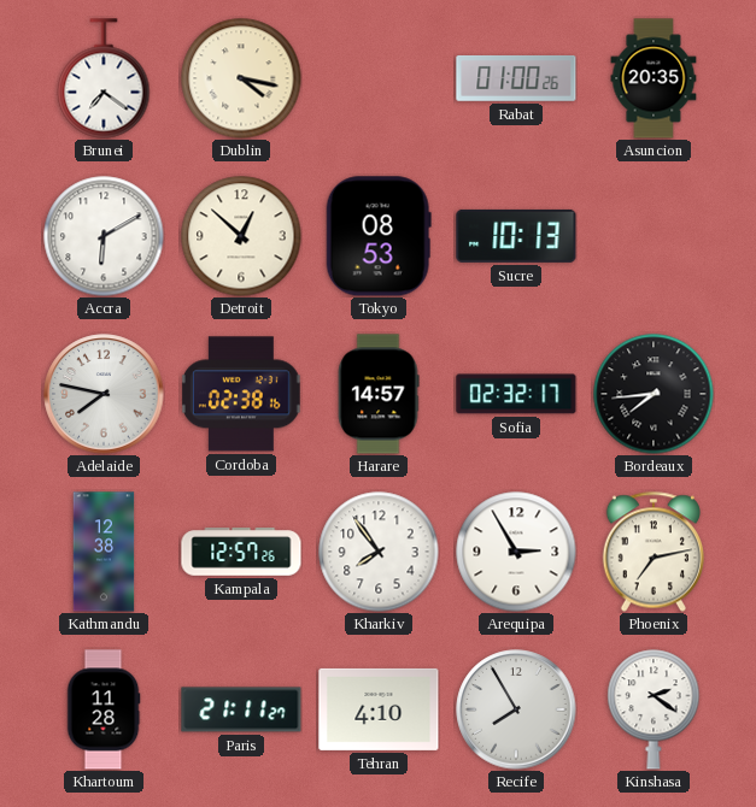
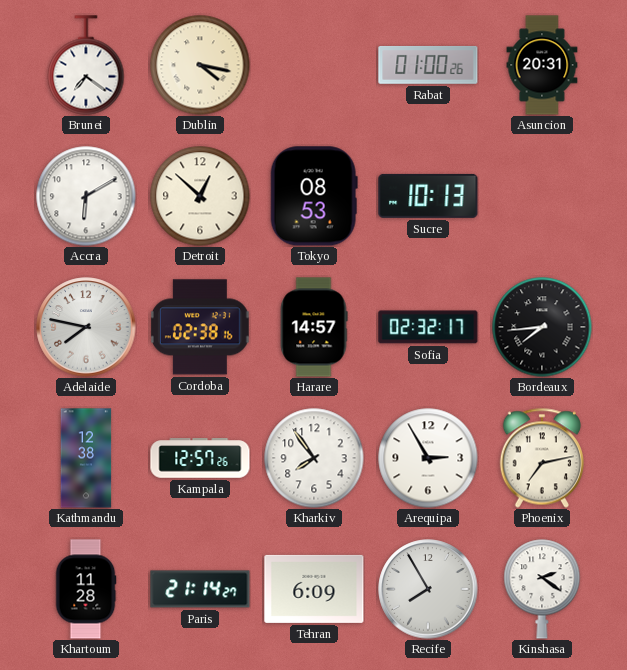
Asuncion: 20:35 -> 20:31 (542, 65)
Paris: 21:11 -> 21:14 (200, 589)
Tehran: 4:10 -> 6:09 (314, 589)
